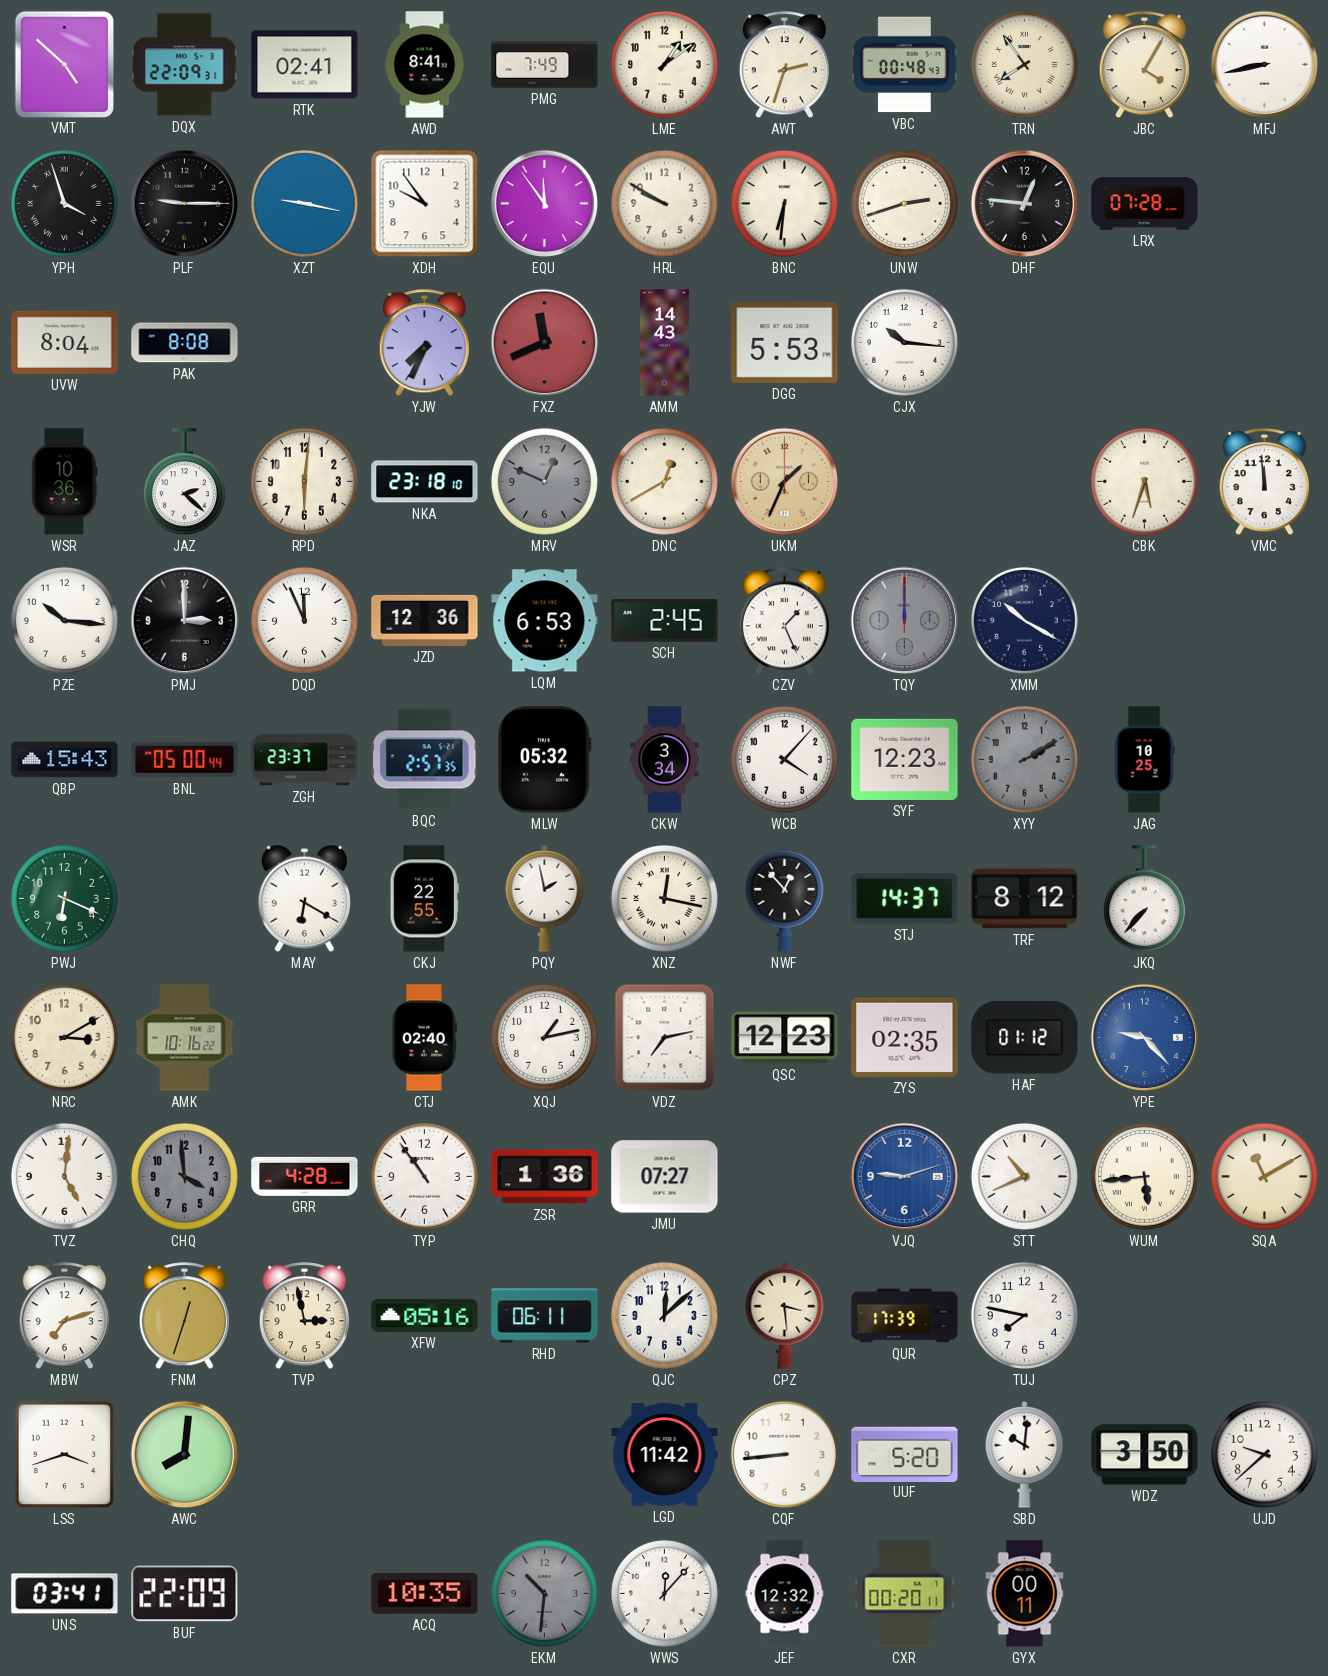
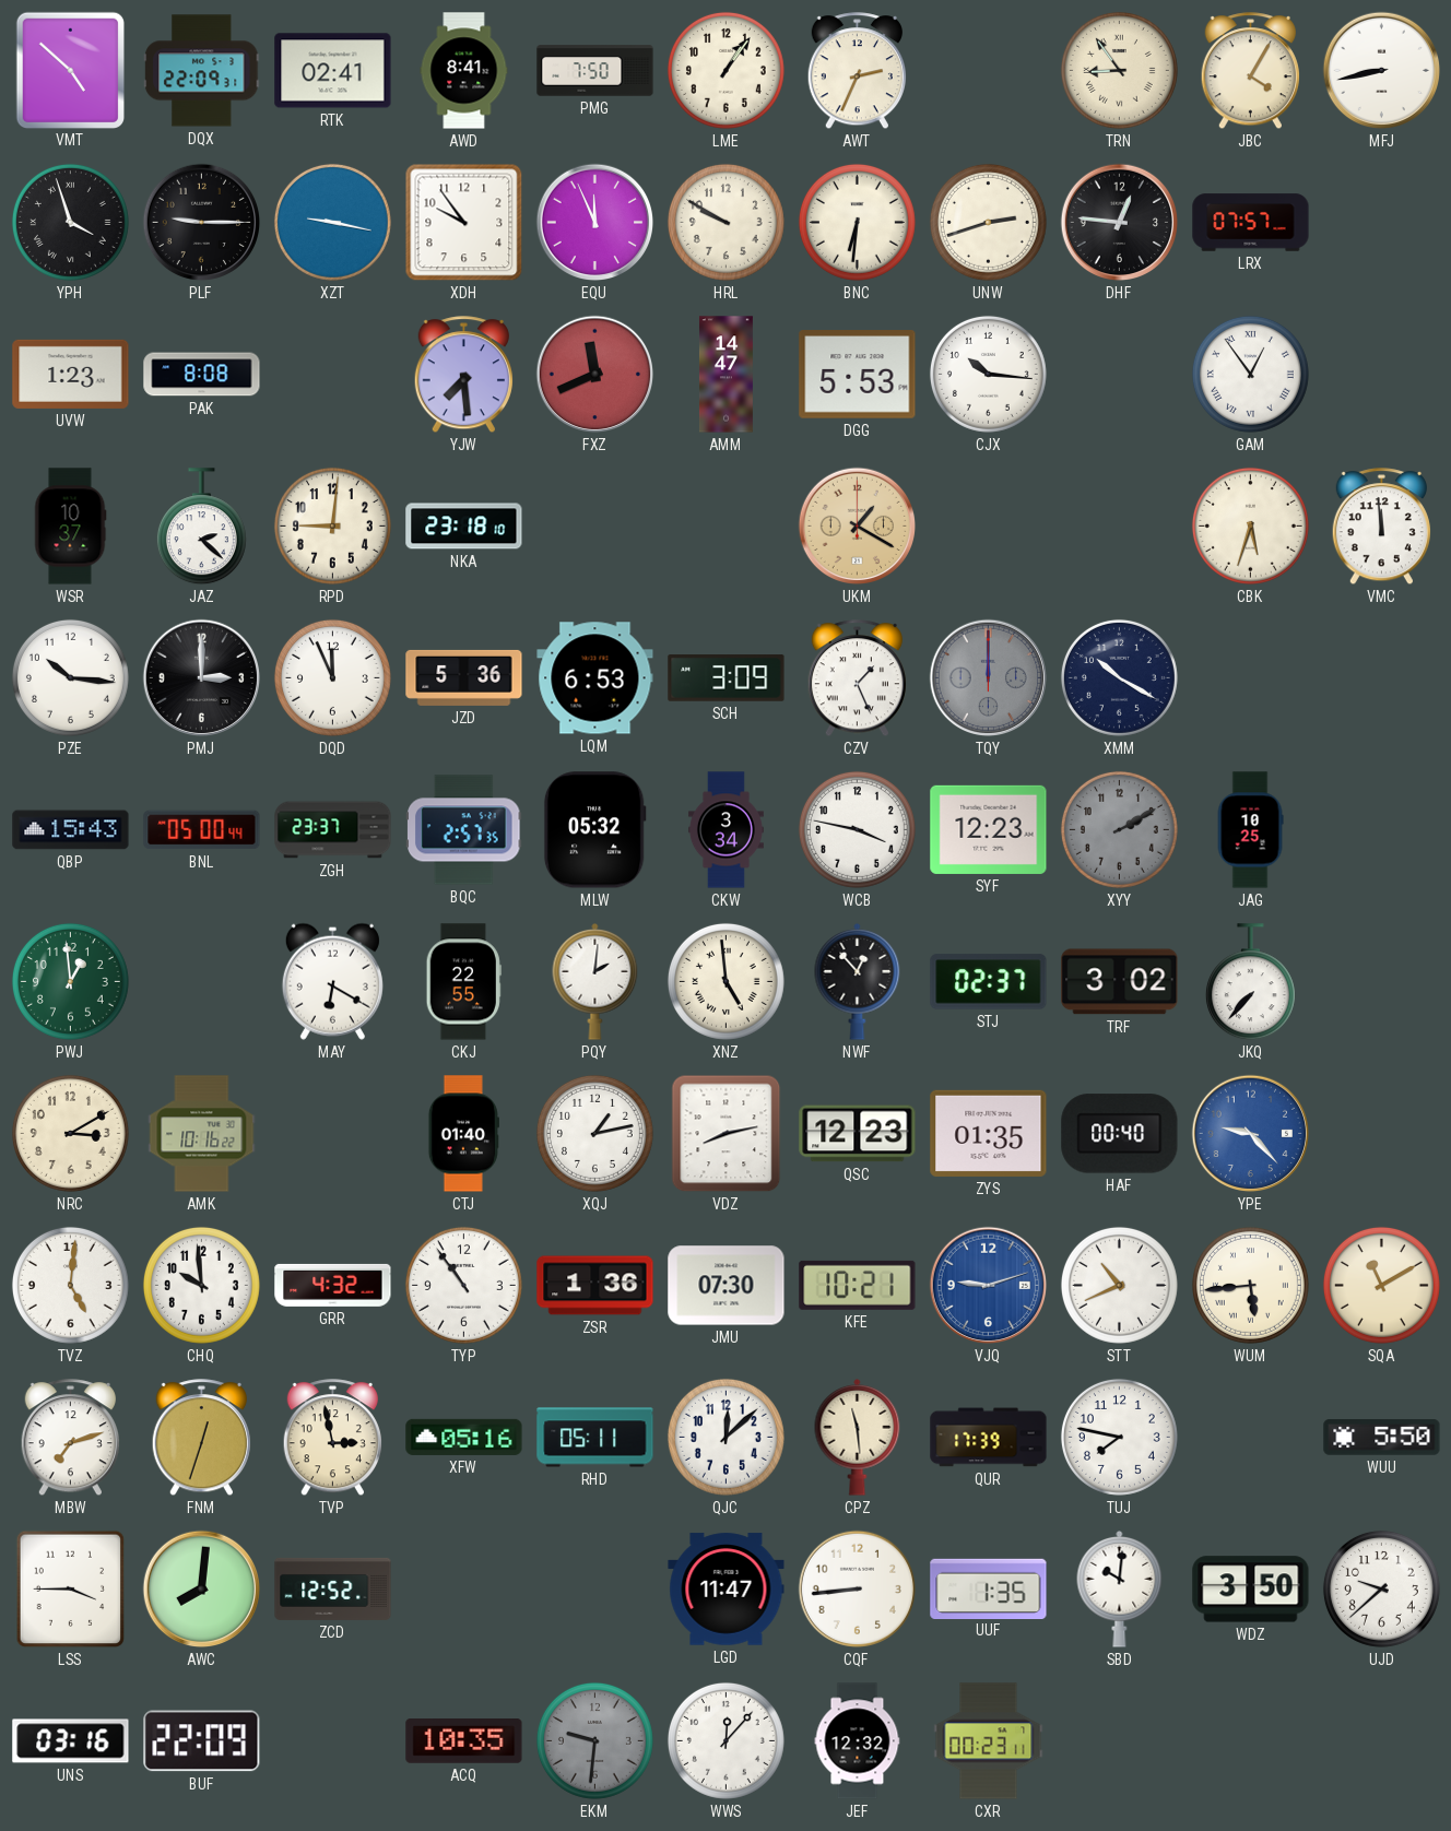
PMG: 7:49 -> 7:50 (595, 71)
LME: 1:09 -> 1:06 (725, 70)
AWT: 2:33 -> 2:34 (857, 71)
VBC: 00:48 -> none (905, 65)
TRN: 7:54 -> 8:54 (1119, 70)
EQU: 11:54 -> 11:56 (595, 223)
LRX: 07:28 -> 07:57 (1251, 223)
UVW: 8:04 -> 1:23 (71, 374)
YJW: 7:34 -> 7:29 (463, 375)
AMM: 14:43 -> 14:47 (725, 375)
GAM: none -> 12:54 (1250, 374)
WSR: 10:36 -> 10:37 (70, 527)
RPD: 6:01 -> 9:01 (332, 525)
MRV: 12:49 -> none (544, 481)
DNC: 12:40 -> none (664, 481)
UKM: 1:34 -> 1:20 (858, 527)
JZD: 12:36 -> 5:36 (464, 677)
SCH: 2:45 -> 3:09 (727, 678)
WCB: 4:07 -> 3:47 (857, 829)
PWJ: 6:19 -> 12:59 (70, 981)
PQY: 1:58 -> 2:01 (595, 982)
XNZ: 12:17 -> 4:59 (725, 981)
STJ: 14:37 -> 02:37 (989, 982)
TRF: 8:12 -> 3:02 (1120, 982)
CTJ: 02:40 -> 01:40 (463, 1134)
VDZ: 7:13 -> 8:13 (727, 1134)
ZYS: 02:35 -> 01:35 (989, 1133)
HAF: 01:12 -> 00:40 (1120, 1134)
CHQ: 3:59 -> 9:59 (201, 1285)
CHQ dial: grey -> white (201, 1285)
GRR: 4:28 -> 4:32 (333, 1285)
JMU: 07:27 -> 07:30 (727, 1286)
KFE: none -> 10:21 (858, 1285)
RHD: 06:11 -> 05:11 (595, 1438)
CPZ: 3:29 -> 11:29 (858, 1438)
WUU: none -> 5:50 (1382, 1438)
LSS: 3:42 -> 3:45 (71, 1590)
ZCD: none -> 12:52 (333, 1588)
LGD: 11:42 -> 11:47 (727, 1590)
UUF: 5:20 -> 1:35 (989, 1588)
UNS: 03:41 -> 03:16 (71, 1741)
EKM: 10:31 -> 9:31 (594, 1740)
CXR: 00:20 -> 00:23 (989, 1741)
GYX: 00:11 -> none (1025, 1594)
